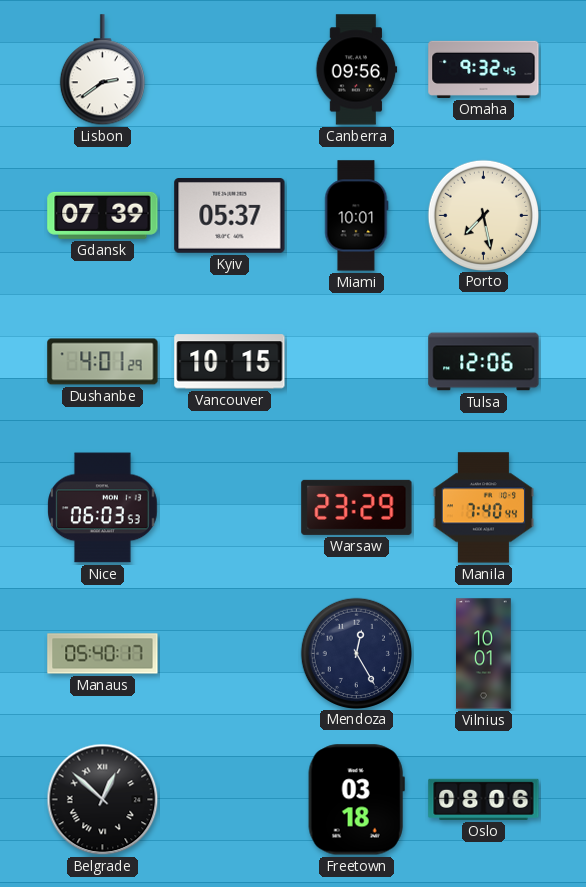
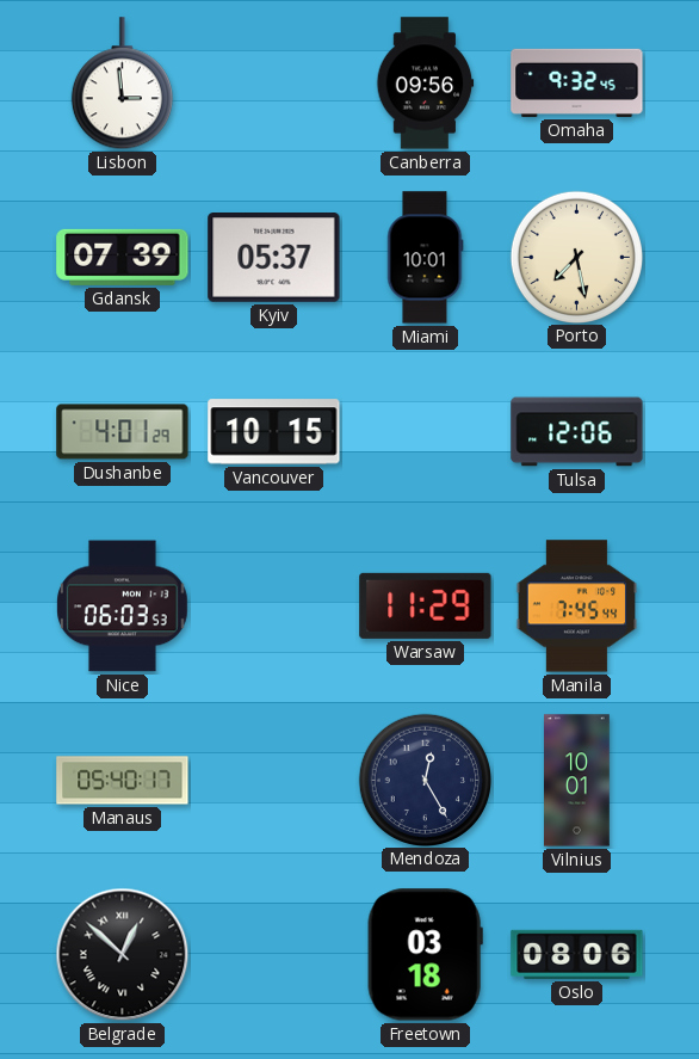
Lisbon: 2:39 -> 2:59 (122, 84)
Warsaw: 23:29 -> 11:29 (426, 605)
Manila: 7:40 -> 7:45 (576, 607)
